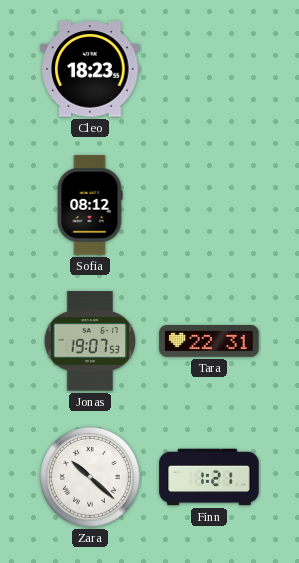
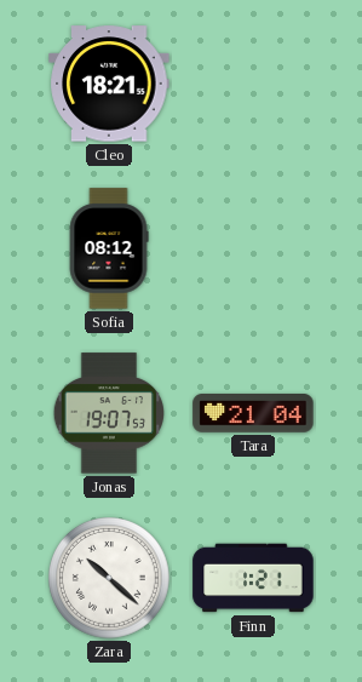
Cleo: 18:23 -> 18:21 (109, 84)
Tara: 22:31 -> 21:04 (253, 413)
